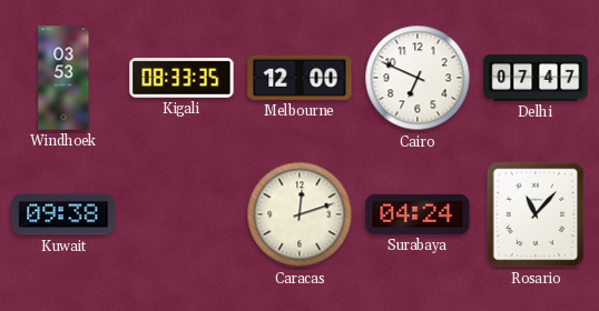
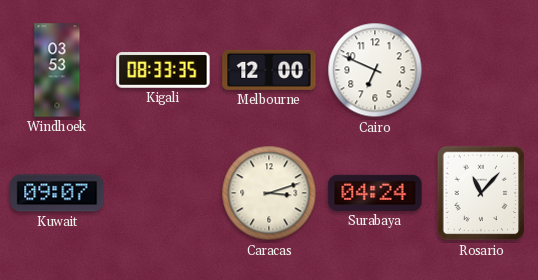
Delhi: 07:47 -> none (536, 78)
Kuwait: 09:38 -> 09:07 (57, 193)
Caracas: 12:12 -> 3:12 (269, 193)
